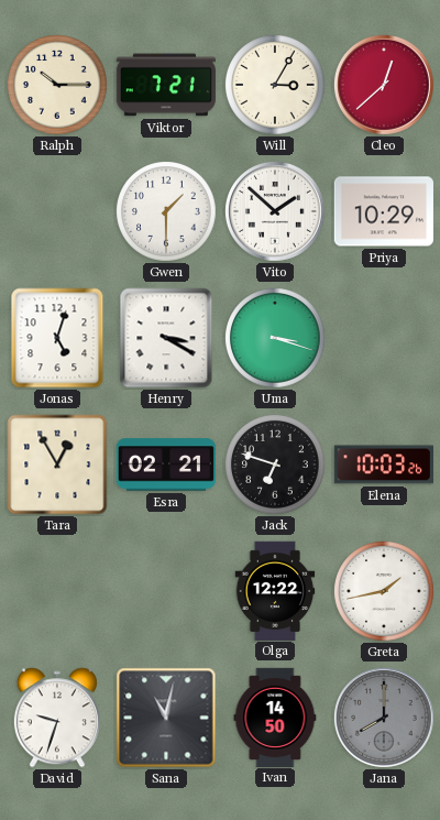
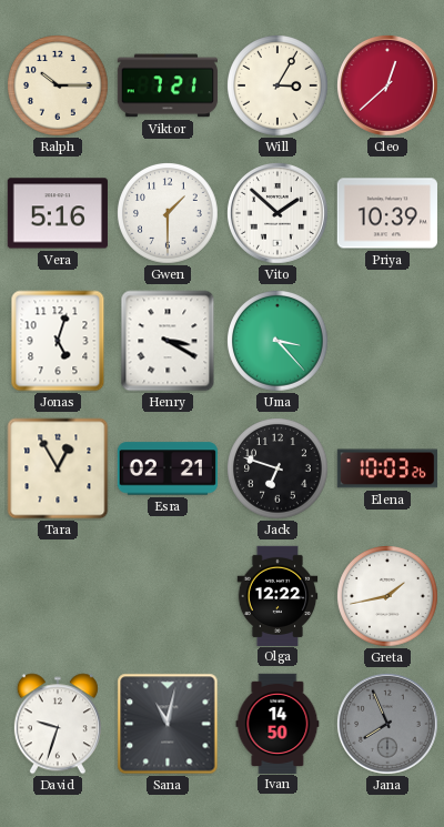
Vera: none -> 5:16 (58, 213)
Priya: 10:29 -> 10:39 (387, 213)
Uma: 3:18 -> 3:23 (279, 342)
Jana: 8:00 -> 7:56 (389, 725)
